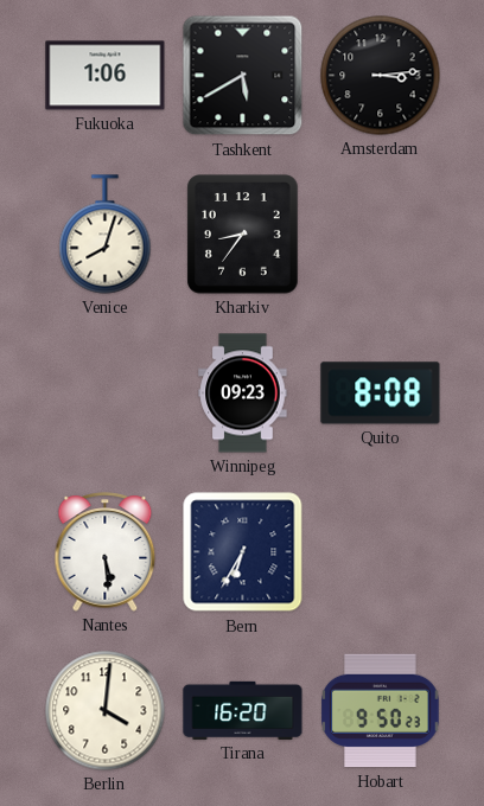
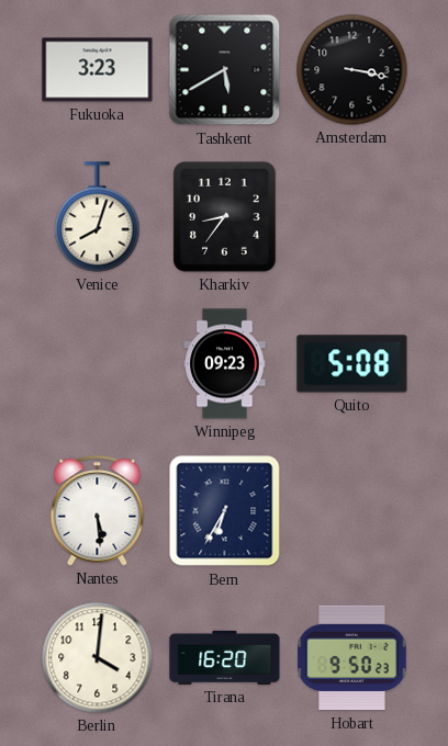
Fukuoka: 1:06 -> 3:23 (98, 70)
Amsterdam: 3:14 -> 3:17 (352, 70)
Quito: 8:08 -> 5:08 (352, 364)
